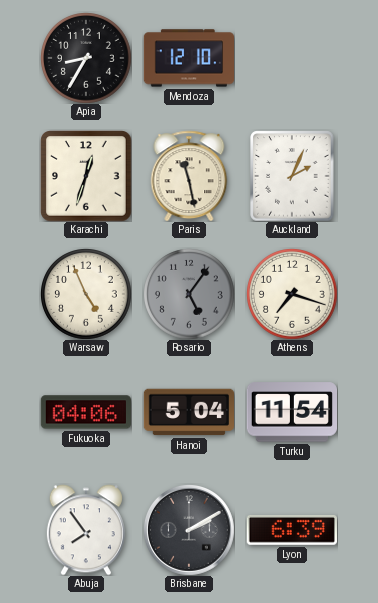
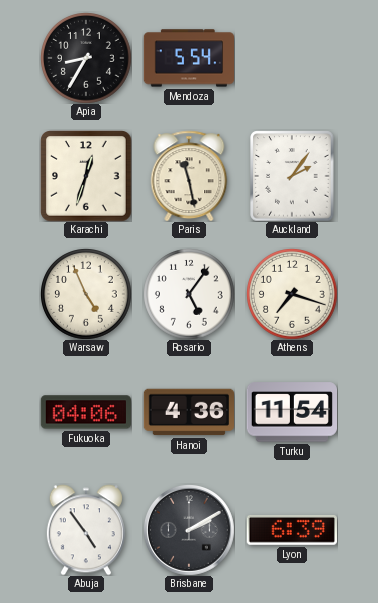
Mendoza: 12:10 -> 5:54 (188, 58)
Auckland: 2:04 -> 2:06 (292, 176)
Rosario dial: grey -> white (189, 294)
Hanoi: 5:04 -> 4:36 (188, 412)
Abuja: 7:54 -> 4:54 (86, 530)
